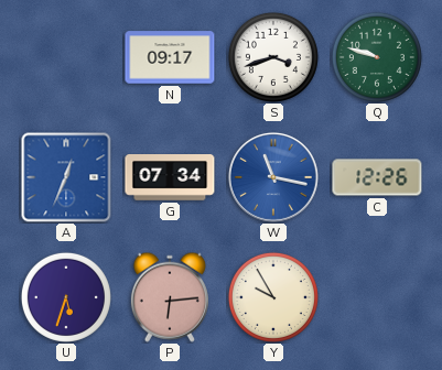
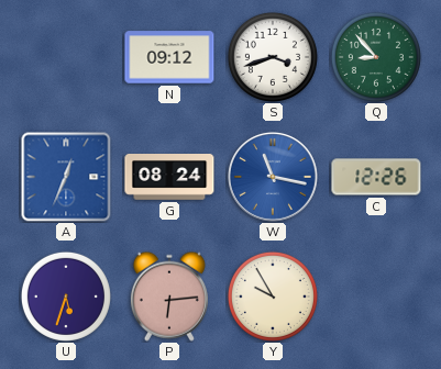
N: 09:17 -> 09:12 (169, 57)
Q: 9:48 -> 8:53 (376, 57)
G: 07:34 -> 08:24 (169, 178)
